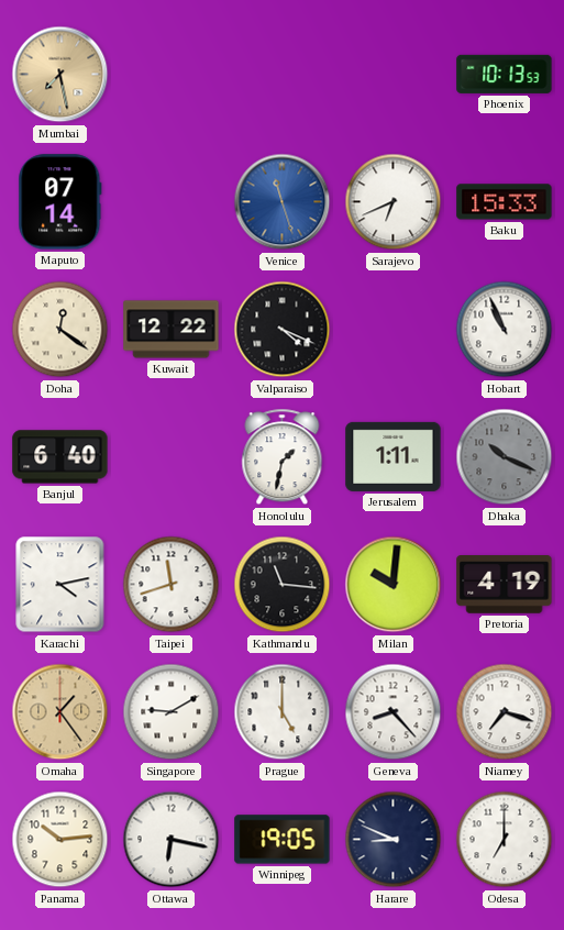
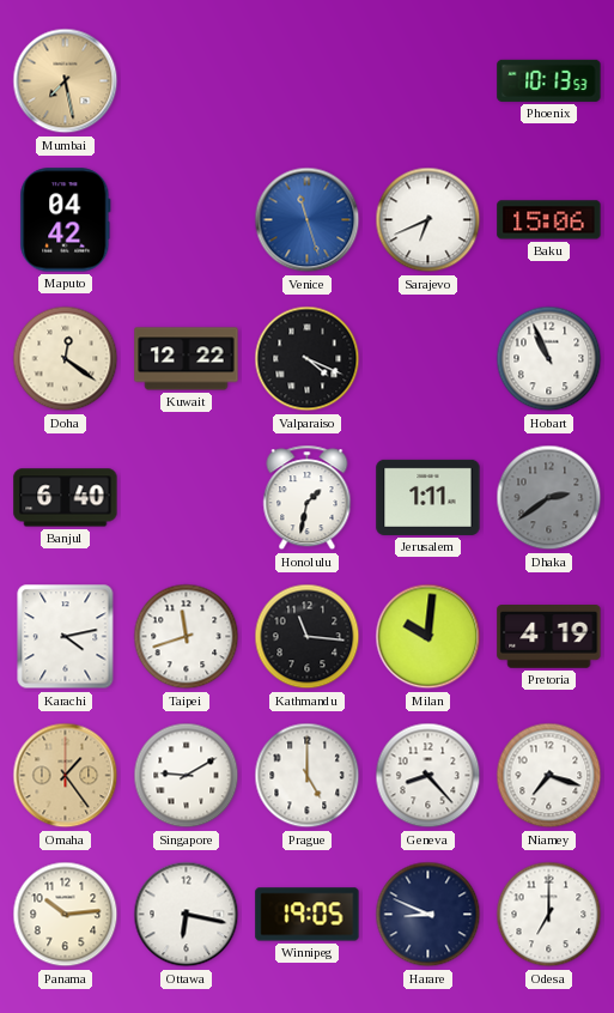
Maputo: 07:14 -> 04:42 (66, 220)
Baku: 15:33 -> 15:06 (549, 220)
Dhaka: 10:19 -> 2:39 (549, 498)
